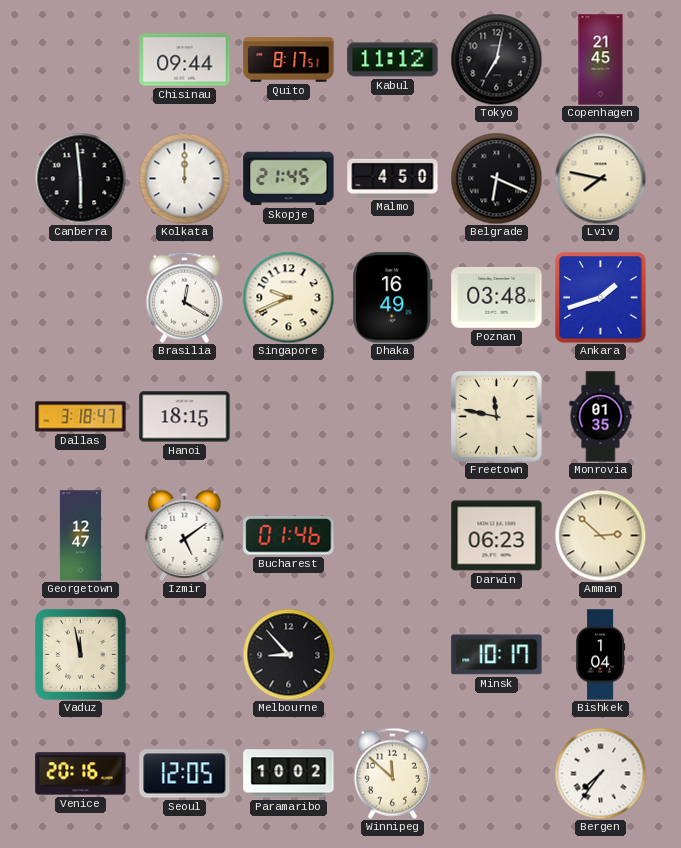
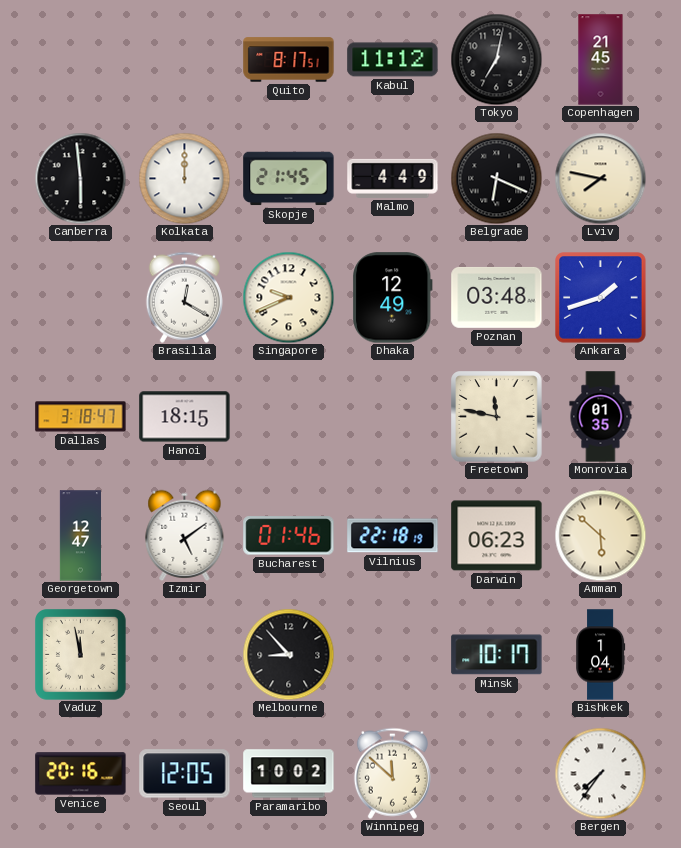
Chisinau: 09:44 -> none (185, 60)
Malmo: 4:50 -> 4:49 (393, 178)
Dhaka: 16:49 -> 12:49 (393, 298)
Vilnius: none -> 22:18 (393, 536)
Amman: 2:52 -> 5:52 (600, 535)
